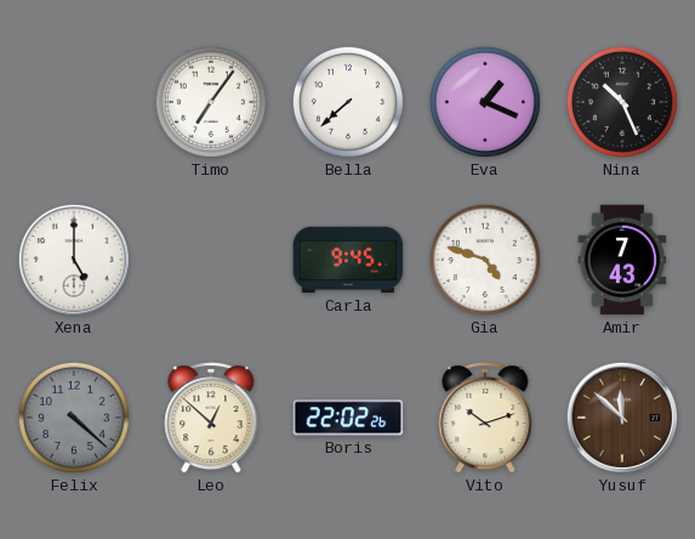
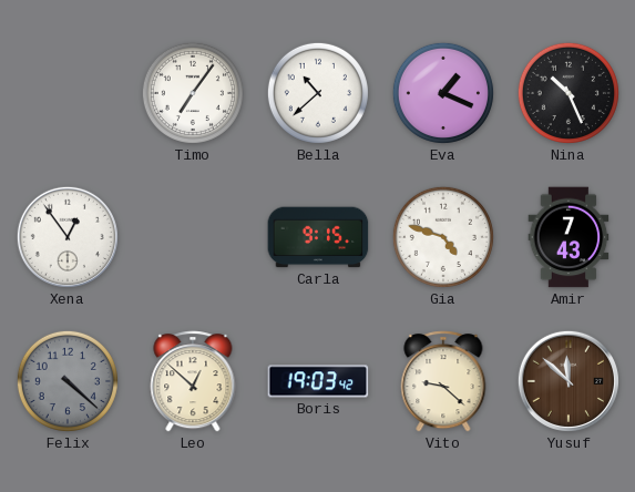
Bella: 7:38 -> 10:38 (318, 93)
Xena: 5:00 -> 12:54 (68, 237)
Carla: 9:45 -> 9:15 (318, 237)
Boris: 22:02 -> 19:03 (318, 381)
Vito: 10:12 -> 9:22 (443, 381)
